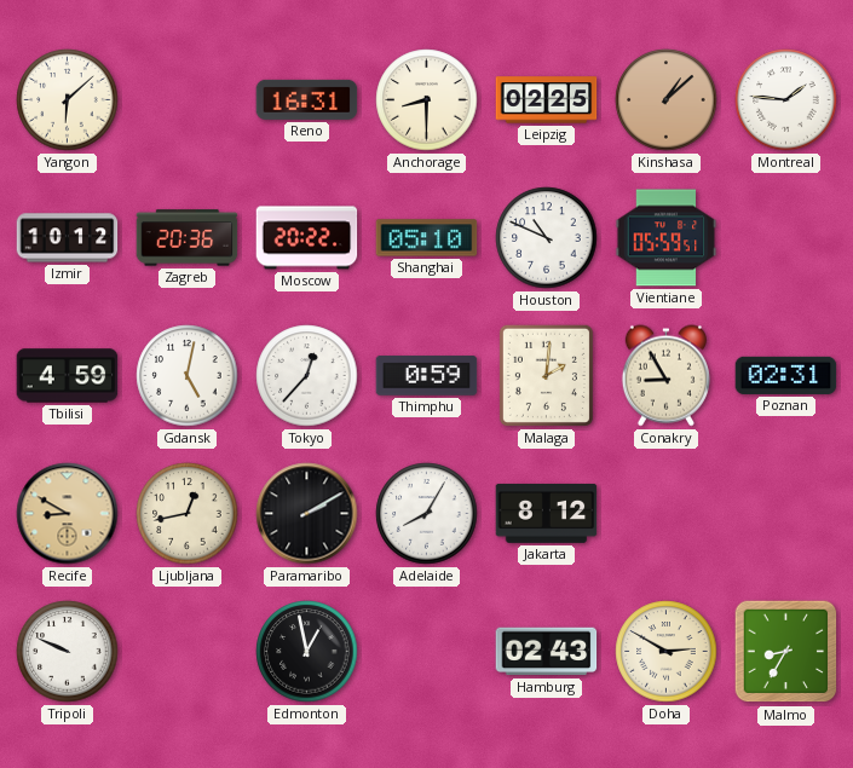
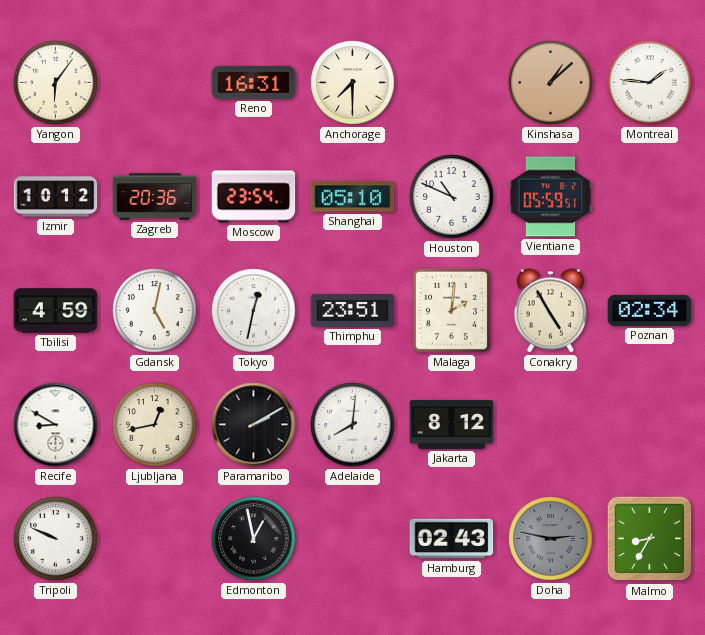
Yangon: 6:08 -> 6:06 (56, 83)
Anchorage: 8:30 -> 7:30 (353, 83)
Leipzig: 02:25 -> none (547, 100)
Moscow: 20:22 -> 23:54 (254, 197)
Tokyo: 12:37 -> 12:32 (254, 311)
Thimphu: 0:59 -> 23:51 (353, 311)
Conakry: 8:55 -> 4:55 (550, 311)
Poznan: 02:31 -> 02:34 (650, 310)
Recife dial: champagne -> white (56, 425)
Adelaide: 8:05 -> 8:01 (353, 425)
Doha: 2:50 -> 2:47 (551, 539)
Doha dial: cream -> grey (551, 539)
